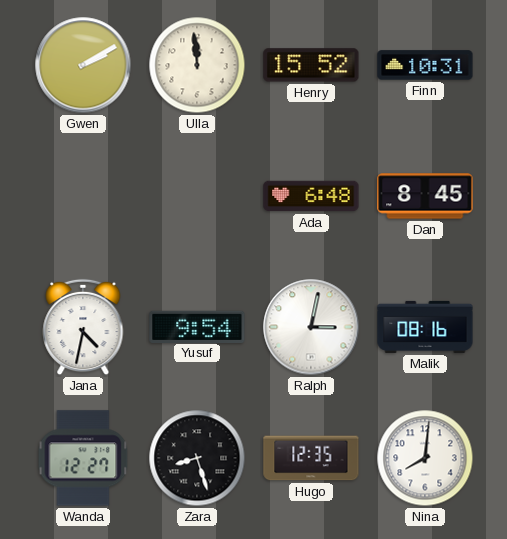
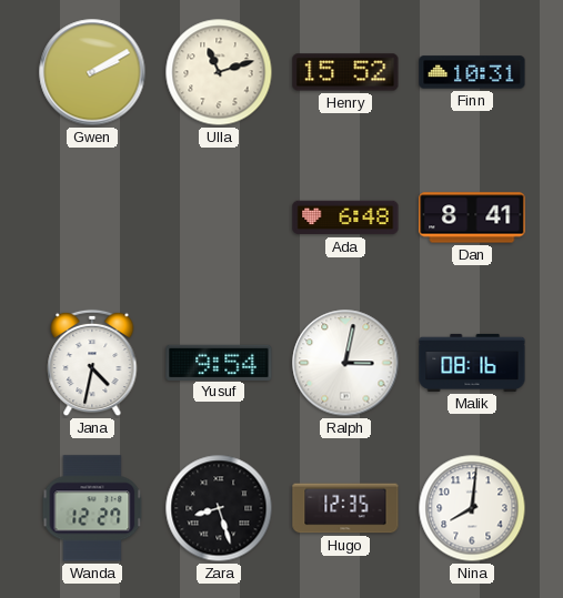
Ulla: 11:59 -> 11:12 (219, 72)
Dan: 8:45 -> 8:41 (472, 217)
